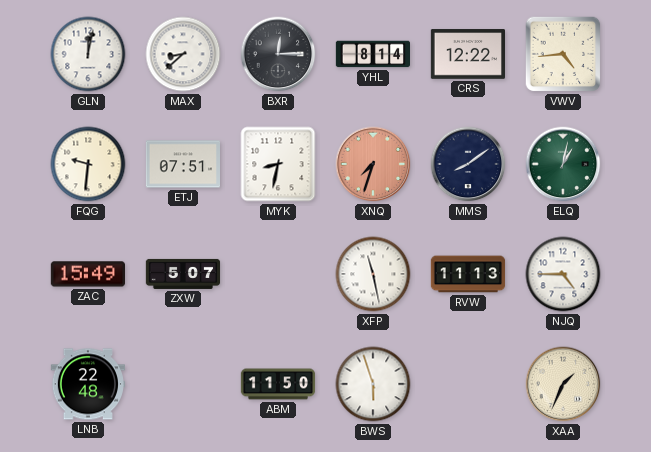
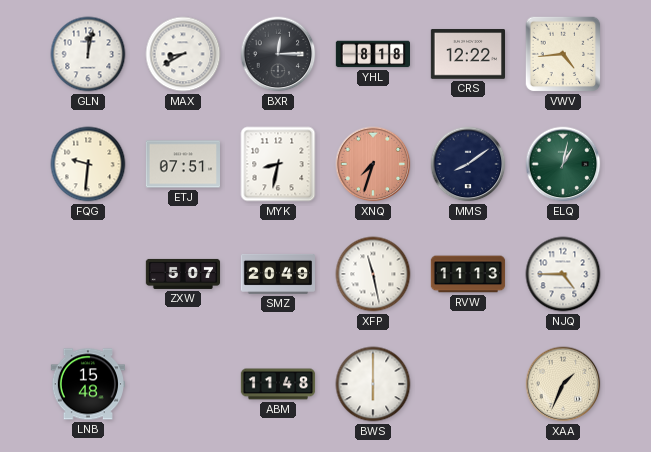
MAX: 8:38 -> 8:40 (183, 54)
YHL: 8:14 -> 8:18 (373, 54)
ZAC: 15:49 -> none (87, 274)
SMZ: none -> 20:49 (277, 274)
LNB: 22:48 -> 15:48 (87, 384)
ABM: 11:50 -> 11:48 (278, 384)
BWS: 5:57 -> 6:00 (373, 384)
